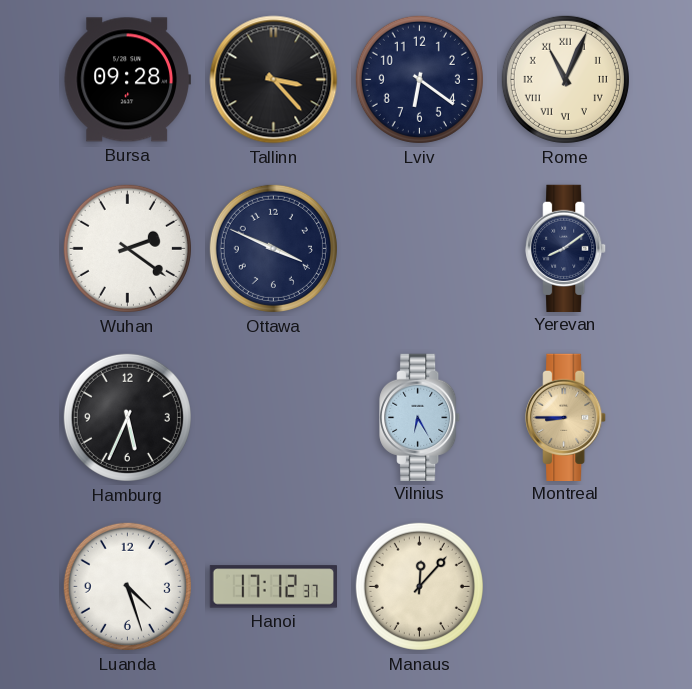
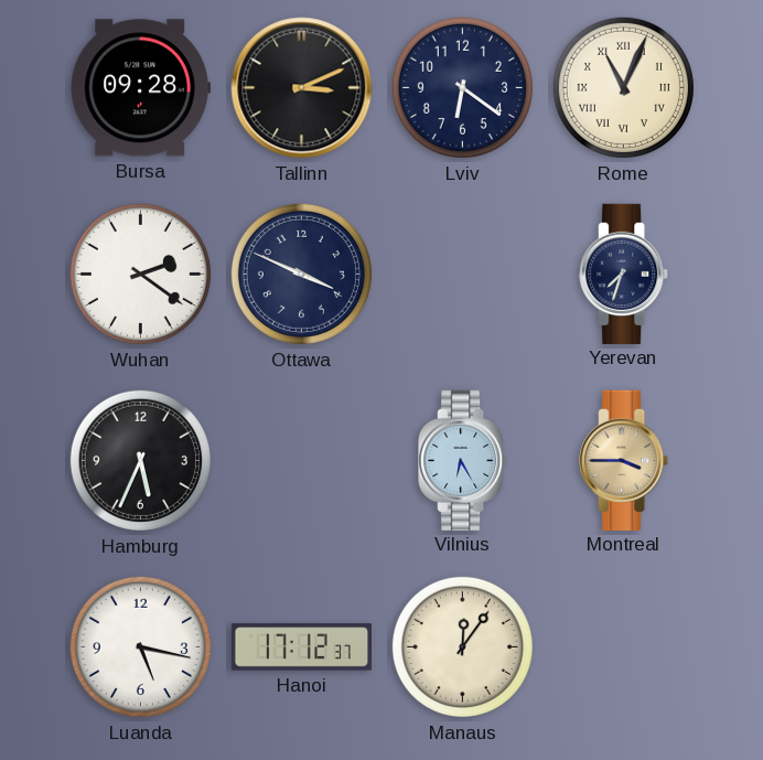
Tallinn: 3:23 -> 3:11 (302, 88)
Yerevan: 8:09 -> 7:33 (624, 274)
Montreal: 8:45 -> 3:45 (624, 460)
Luanda: 4:27 -> 5:17 (140, 646)
Manaus: 12:07 -> 12:06 (462, 646)
